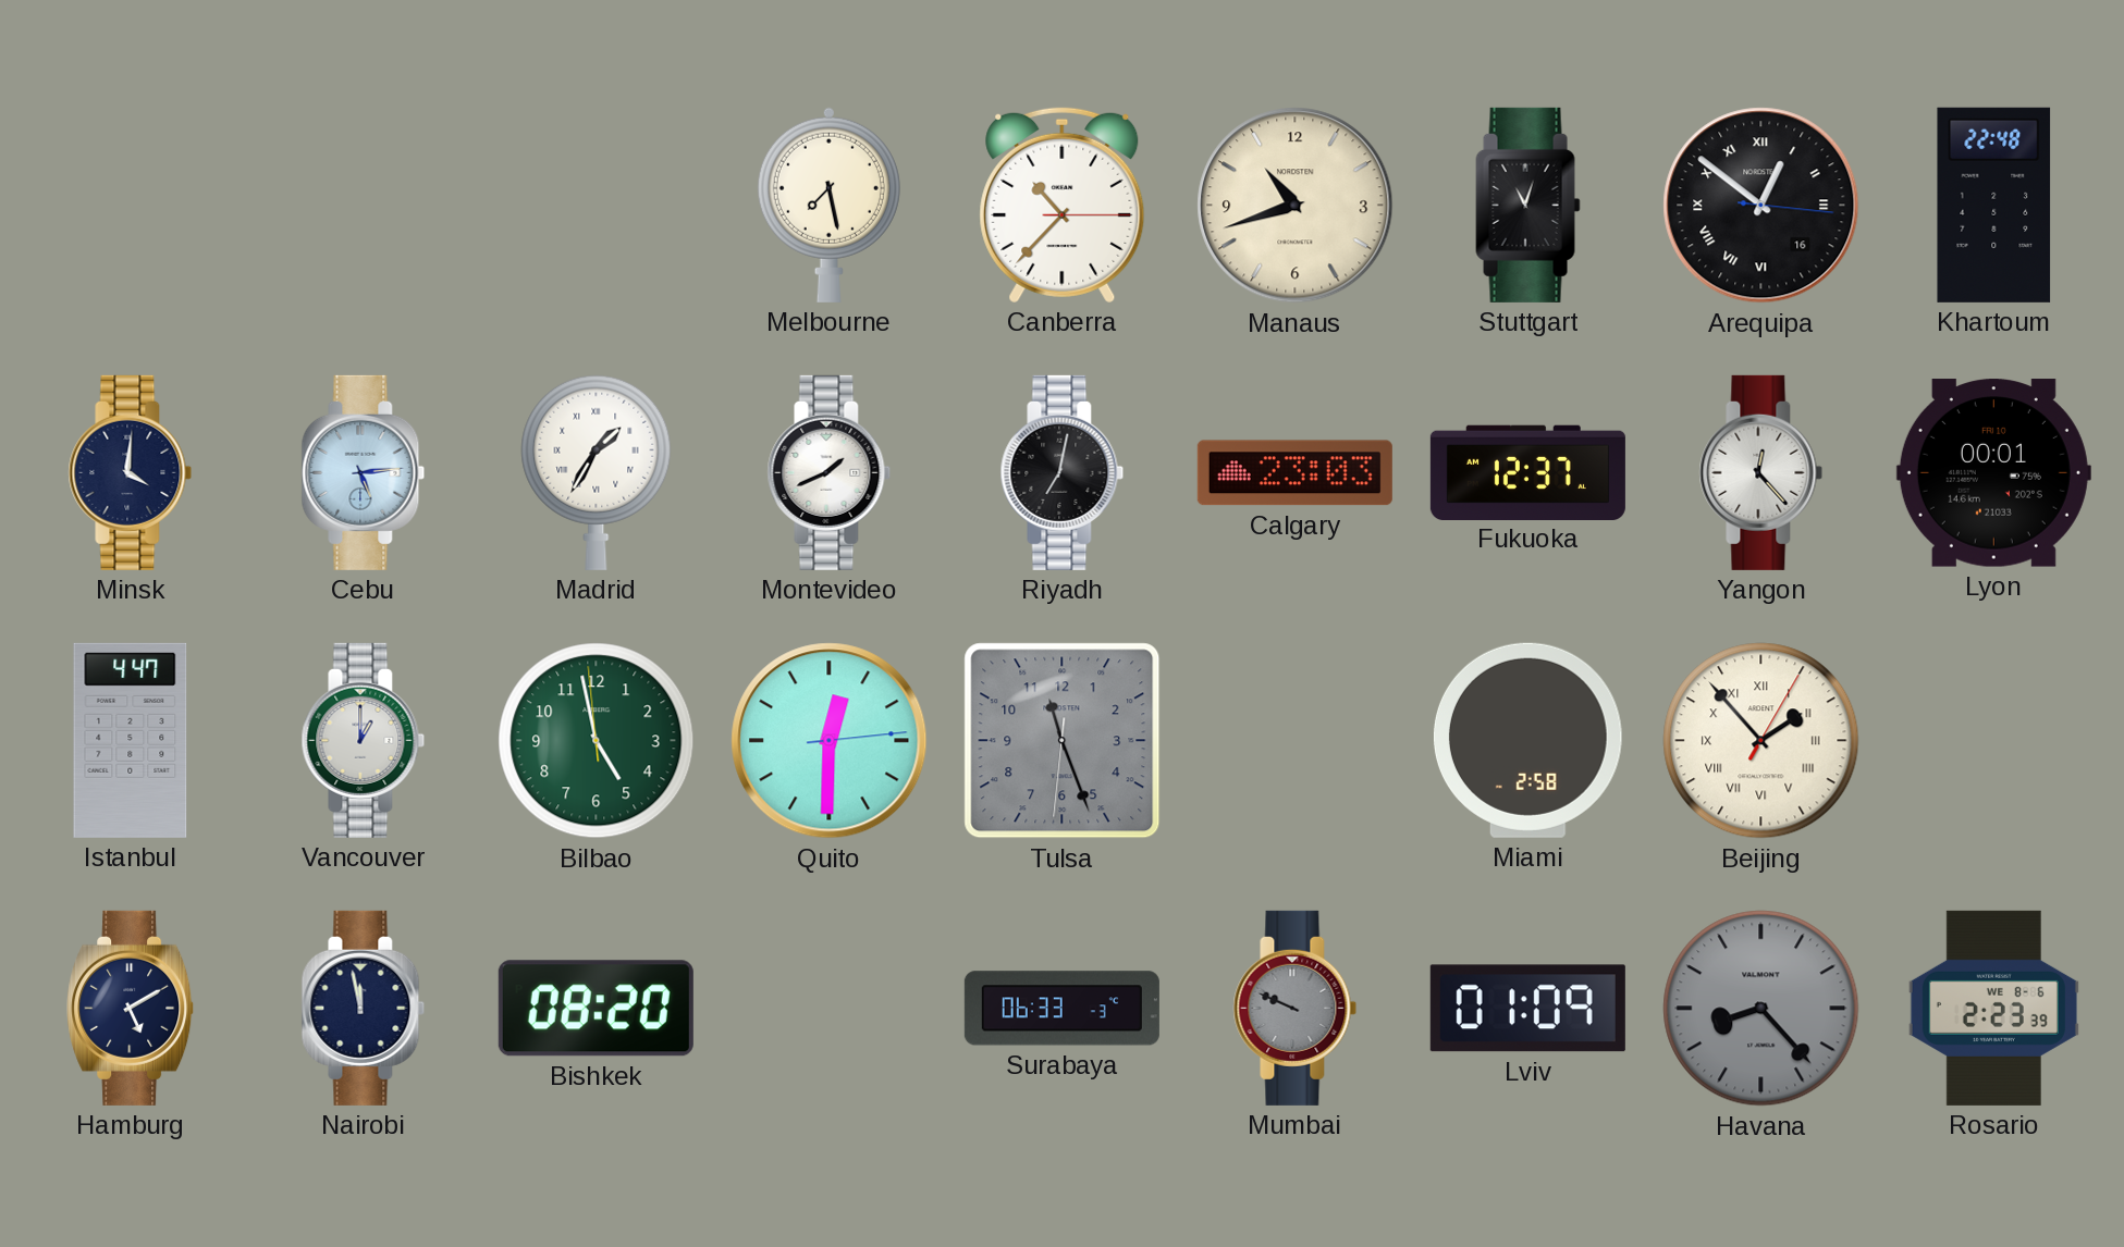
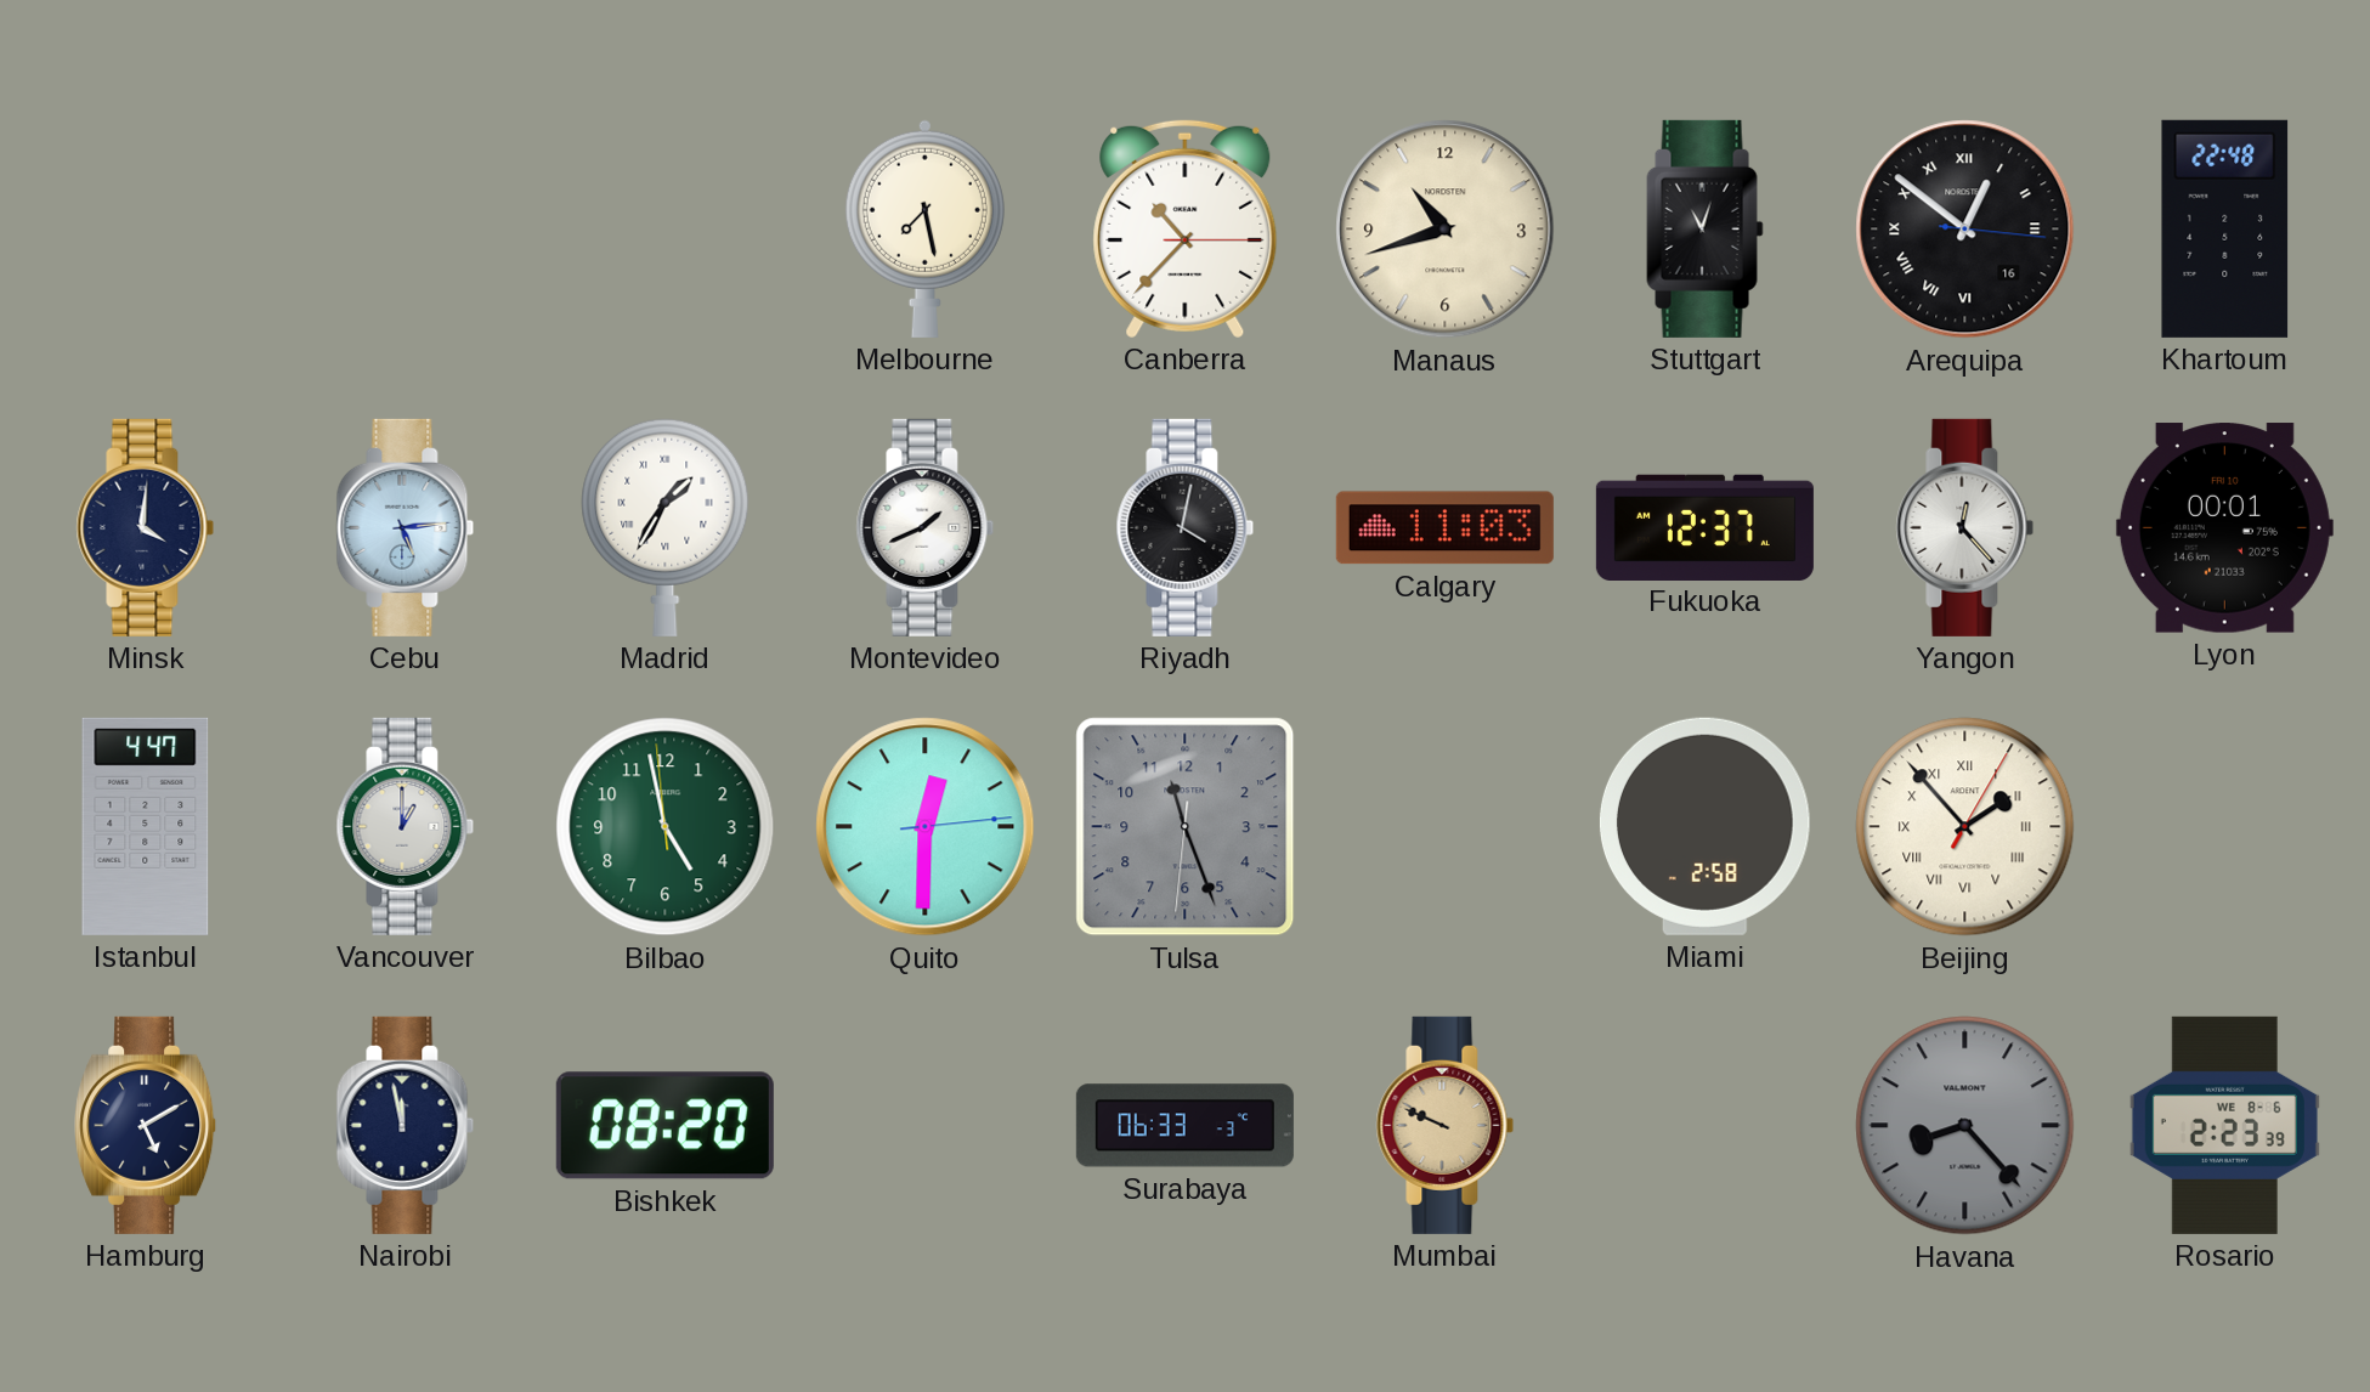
Riyadh: 7:02 -> 4:02 (1186, 527)
Calgary: 23:03 -> 11:03 (1444, 528)
Mumbai dial: grey -> champagne (1446, 1125)
Lviv: 01:09 -> none (1527, 1009)
